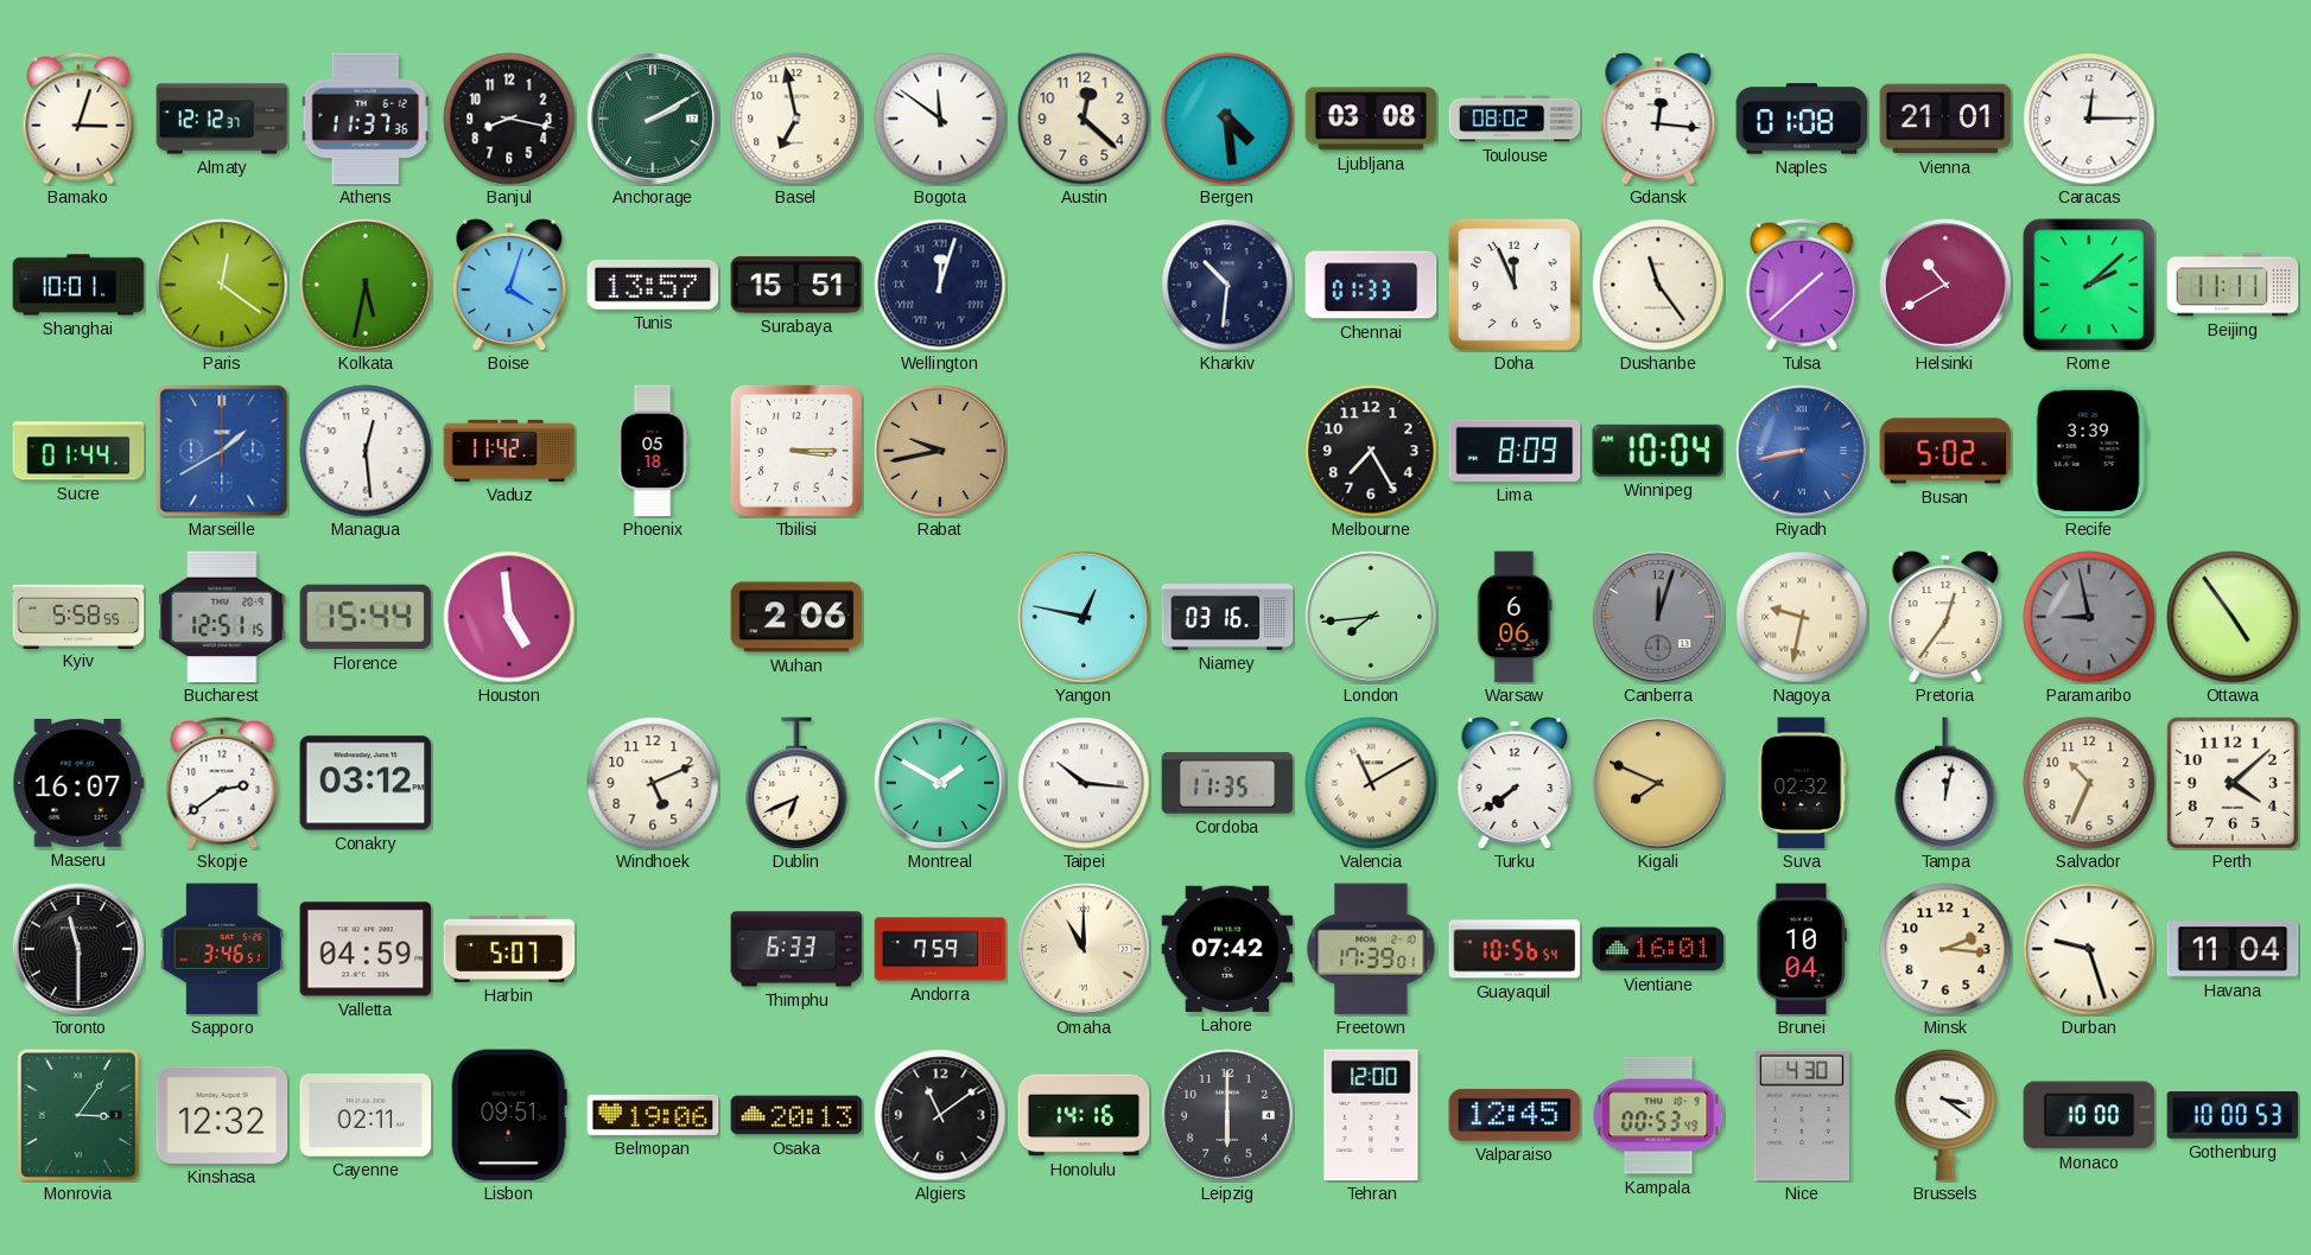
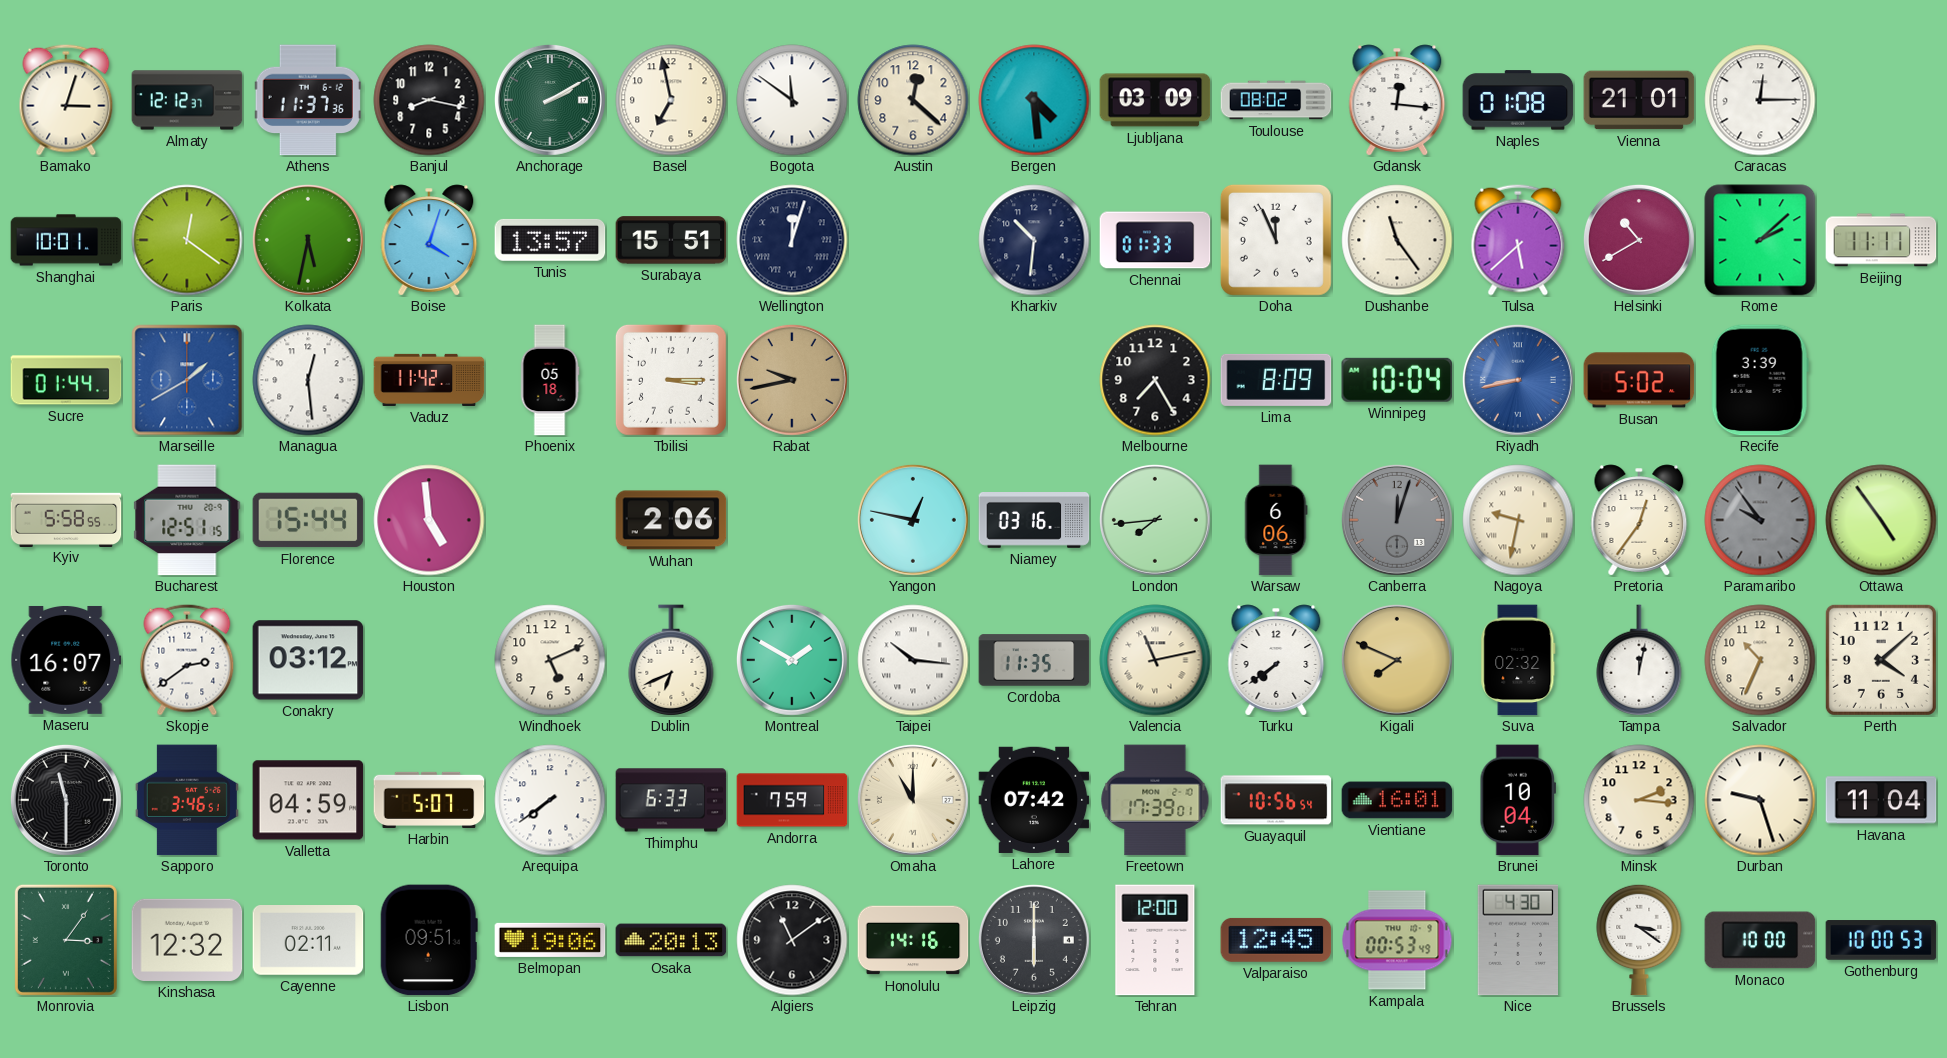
Ljubljana: 03:08 -> 03:09 (1155, 100)
Tulsa: 1:38 -> 5:38 (1518, 240)
Paramaribo: 8:58 -> 9:54 (1760, 520)
Valencia: 11:10 -> 11:13 (1155, 660)
Arequipa: none -> 7:39 (550, 800)
